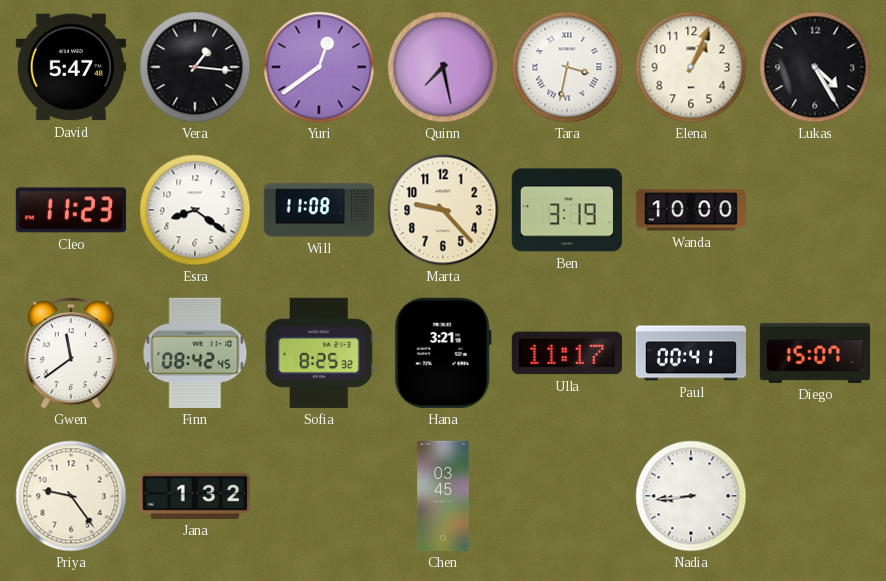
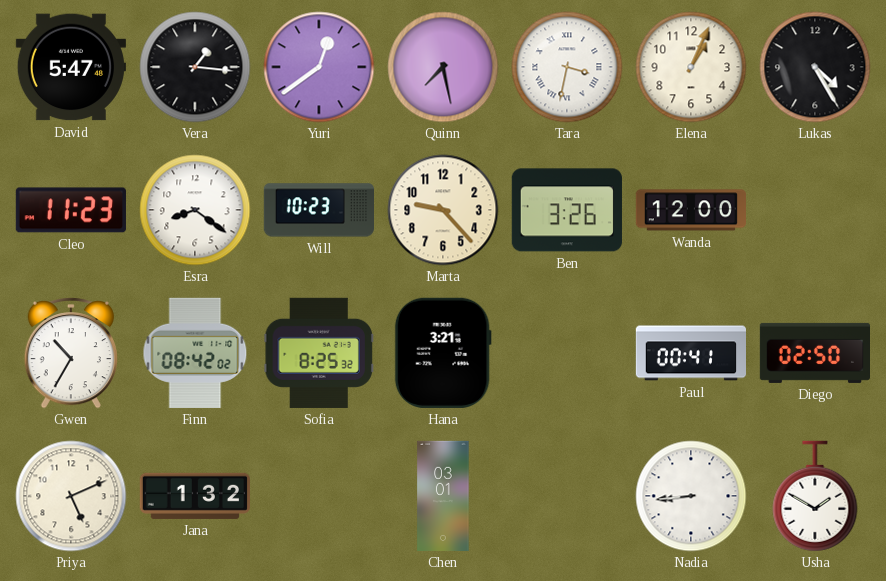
Will: 11:08 -> 10:23 (318, 210)
Ben: 3:19 -> 3:26 (567, 210)
Wanda: 10:00 -> 12:00 (690, 210)
Gwen: 11:39 -> 10:35 (71, 353)
Finn: 08:42:45 -> 08:42:02 (195, 353)
Ulla: 11:17 -> none (567, 353)
Diego: 15:07 -> 02:50 (814, 353)
Priya: 9:24 -> 5:11 (71, 496)
Chen: 03:45 -> 03:01 (443, 496)
Usha: none -> 1:50 (815, 496)
